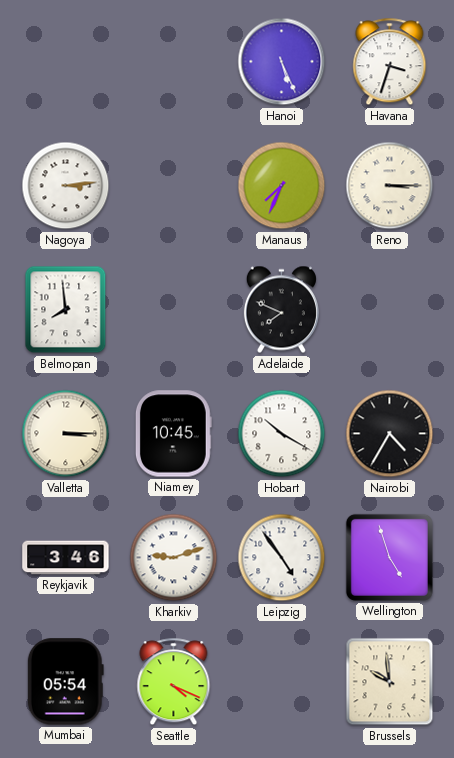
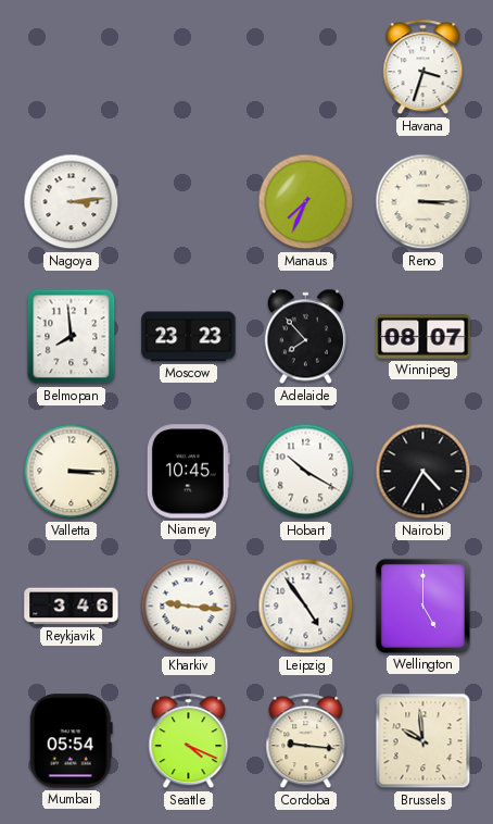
Hanoi: 5:26 -> none (282, 62)
Moscow: none -> 23:23 (189, 337)
Adelaide: 7:49 -> 7:53 (305, 337)
Winnipeg: none -> 08:07 (424, 337)
Kharkiv: 9:12 -> 9:16 (189, 607)
Wellington: 4:57 -> 5:00 (422, 605)
Cordoba: none -> 9:16 (306, 741)
